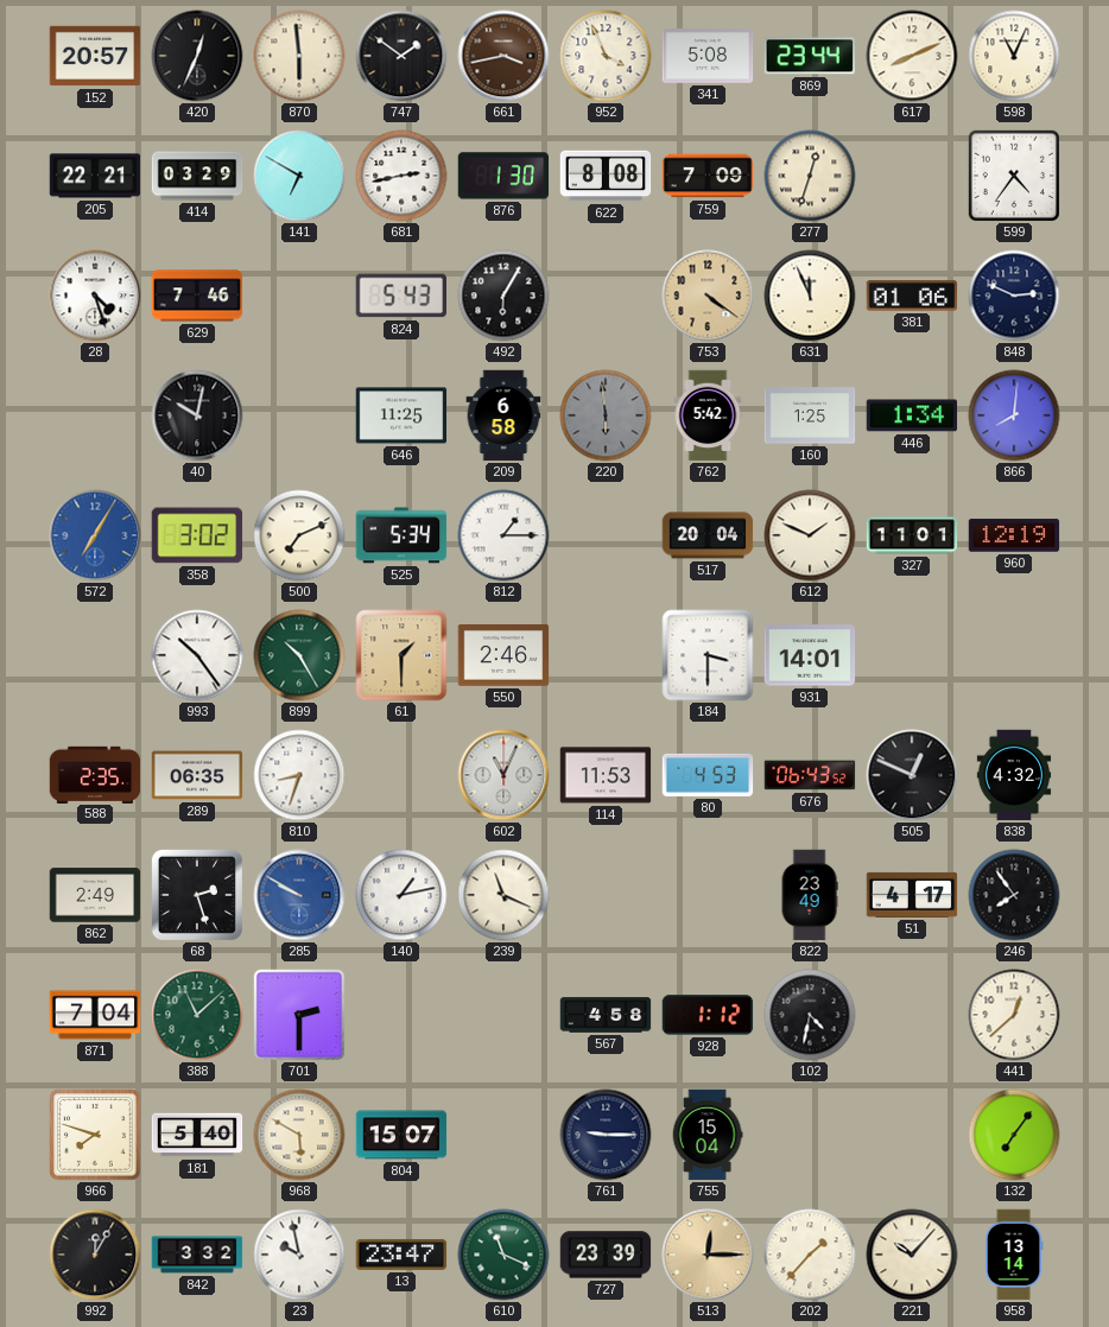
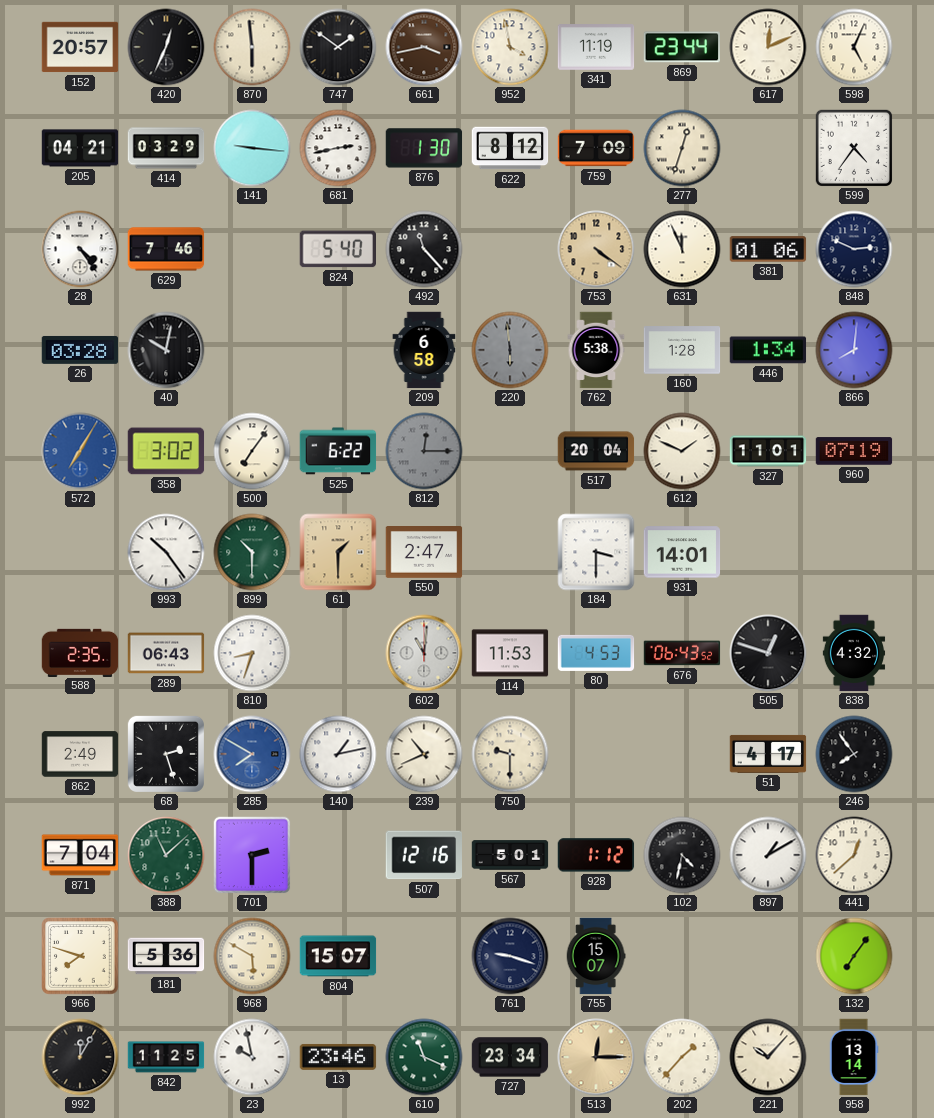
952: 3:56 -> 3:58 (510, 47)
341: 5:08 -> 11:19 (596, 47)
617: 8:11 -> 12:11 (768, 47)
598: 11:04 -> 5:04 (854, 47)
205: 22:21 -> 04:21 (80, 148)
141: 6:50 -> 9:16 (252, 148)
622: 8:08 -> 8:12 (510, 148)
28: 4:27 -> 4:24 (80, 249)
824: 5:43 -> 5:40 (337, 249)
492: 6:05 -> 11:23 (424, 249)
26: none -> 03:28 (80, 350)
646: 11:25 -> none (401, 415)
762: 5:42 -> 5:38 (596, 350)
160: 1:25 -> 1:28 (682, 350)
500: 7:11 -> 7:06 (252, 451)
525: 5:34 -> 6:22 (338, 451)
812: 1:15 -> 12:15 (424, 451)
812 dial: white -> grey (424, 451)
960: 12:19 -> 07:19 (854, 451)
899: 10:25 -> 10:30 (252, 552)
550: 2:46 -> 2:47 (424, 553)
289: 06:35 -> 06:43 (166, 653)
602: 11:04 -> 11:01 (424, 653)
505: 12:49 -> 12:48 (768, 653)
285: 9:50 -> 7:50 (252, 754)
239: 11:19 -> 10:41 (424, 754)
750: none -> 9:30 (510, 754)
822: 23:49 -> none (810, 895)
507: none -> 12:16 (423, 855)
567: 4:58 -> 5:01 (510, 855)
897: none -> 1:10 (768, 855)
181: 5:40 -> 5:36 (166, 956)
761: 9:15 -> 9:18 (510, 956)
755: 15:04 -> 15:07 (596, 956)
842: 3:32 -> 11:25 (166, 1057)
13: 23:47 -> 23:46 (338, 1057)
727: 23:39 -> 23:34 (510, 1057)
